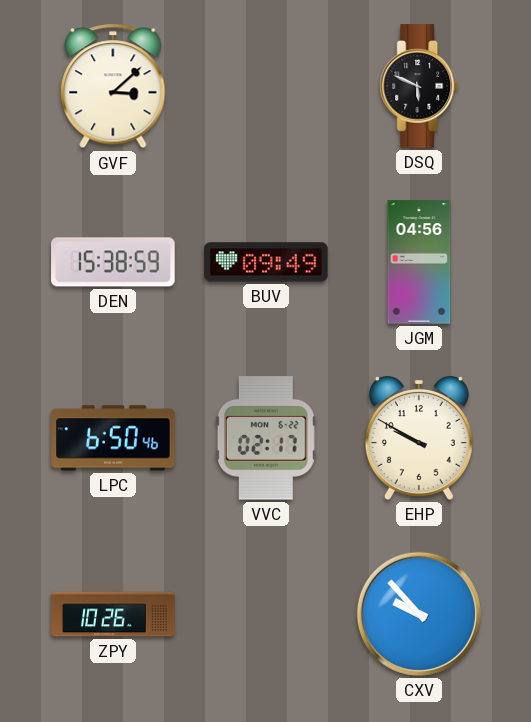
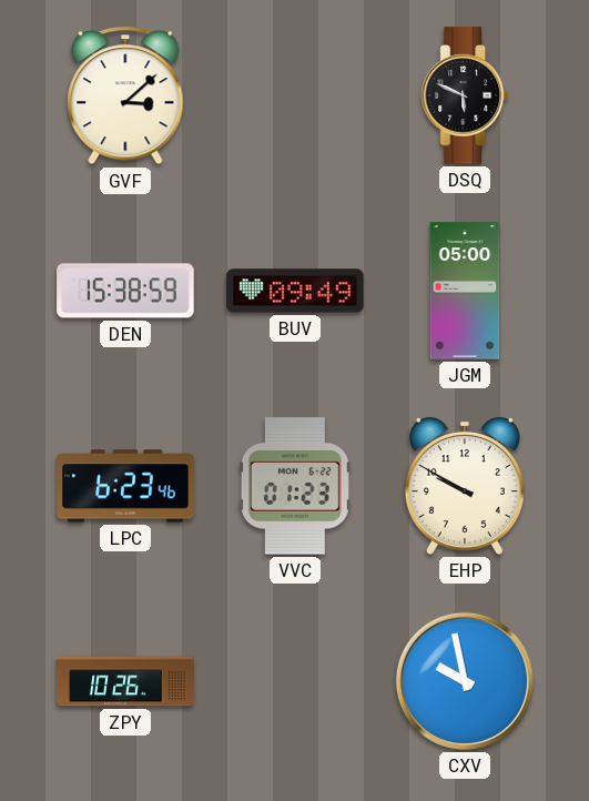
JGM: 04:56 -> 05:00 (465, 291)
LPC: 6:50 -> 6:23 (125, 486)
VVC: 02:17 -> 01:23 (295, 486)
CXV: 9:53 -> 9:58 (465, 681)
